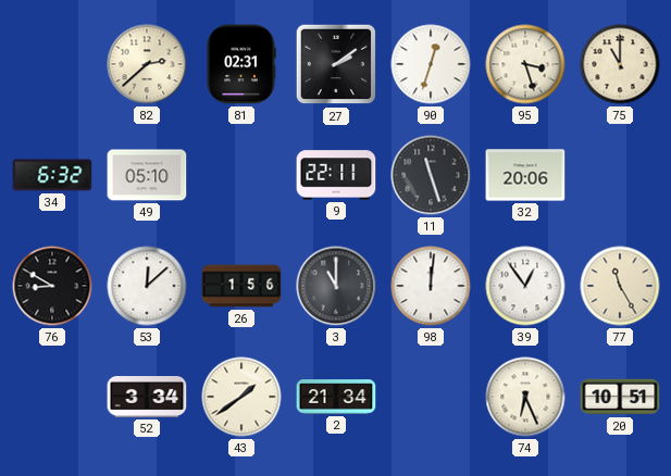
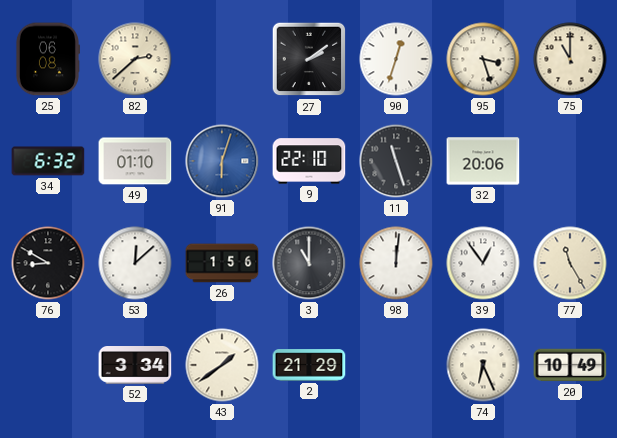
25: none -> 06:08 (47, 59)
81: 02:31 -> none (241, 64)
49: 05:10 -> 01:10 (135, 161)
91: none -> 6:03 (222, 161)
9: 22:11 -> 22:10 (309, 161)
2: 21:34 -> 21:29 (309, 365)
20: 10:51 -> 10:49 (570, 365)
